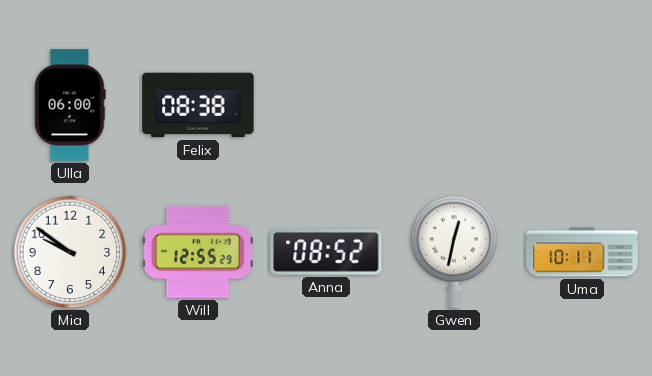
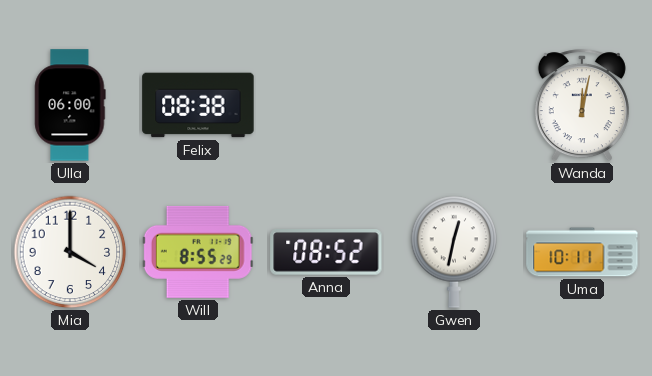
Wanda: none -> 12:02 (582, 106)
Mia: 9:51 -> 4:00 (70, 252)
Will: 12:55 -> 8:55 (198, 252)
